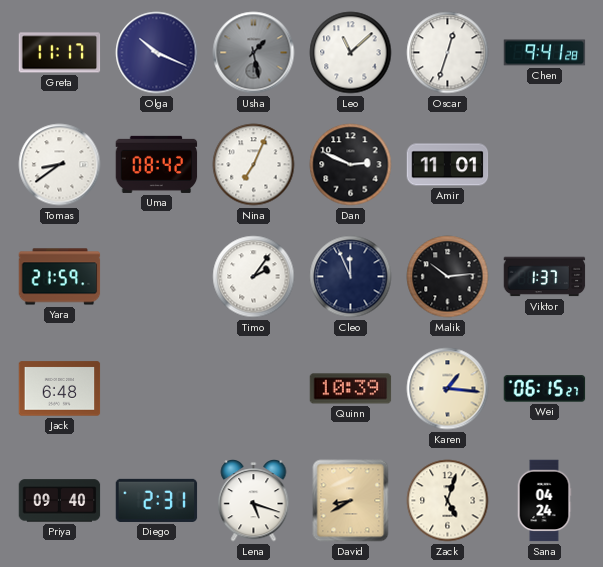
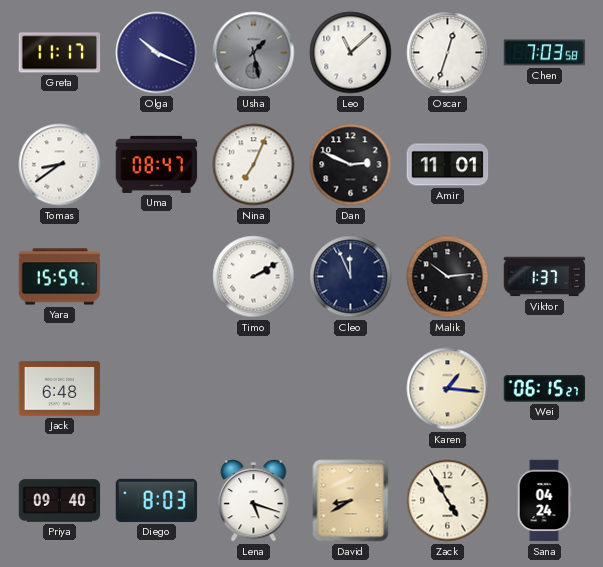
Chen: 9:41 -> 7:03 (545, 53)
Uma: 08:42 -> 08:47 (157, 164)
Yara: 21:59 -> 15:59 (60, 277)
Timo: 2:06 -> 2:10 (254, 277)
Quinn: 10:39 -> none (351, 389)
Diego: 2:31 -> 8:03 (157, 500)
Zack: 5:03 -> 4:55 (448, 501)
